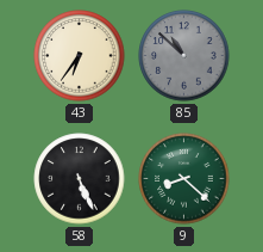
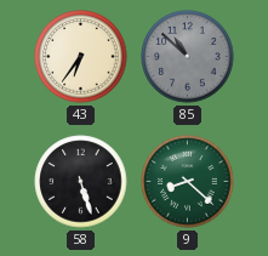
58: 5:26 -> 5:27 (81, 182)
